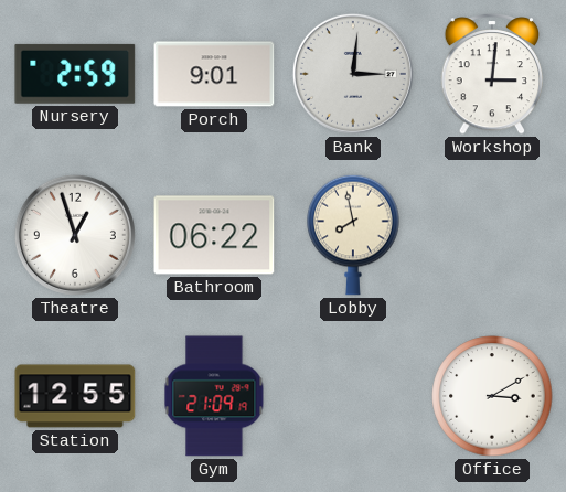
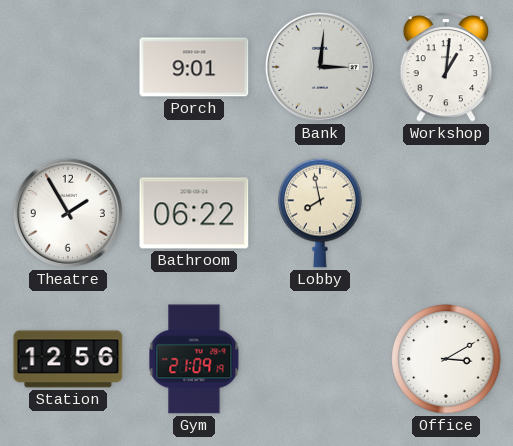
Nursery: 2:59 -> none (75, 74)
Workshop: 3:01 -> 1:01 (446, 67)
Theatre: 12:57 -> 1:55 (68, 213)
Station: 12:55 -> 12:56 (68, 359)
